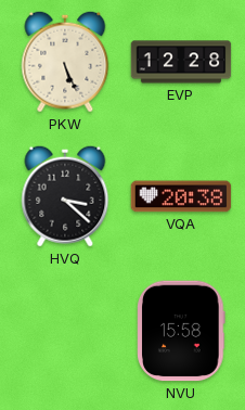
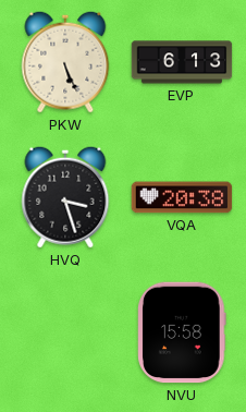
EVP: 12:28 -> 6:13 (182, 62)
HVQ: 3:22 -> 3:27 (65, 197)
